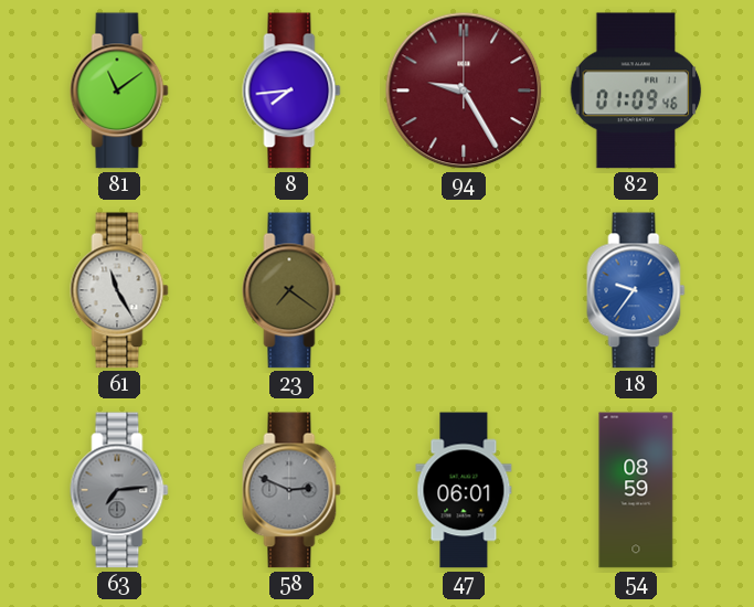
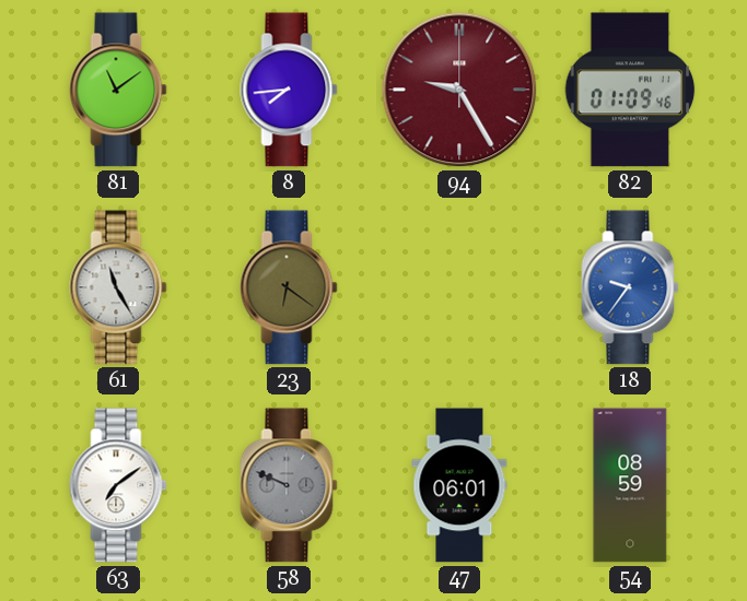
23: 7:21 -> 6:21 (289, 287)
63: 7:14 -> 7:09 (118, 485)
63 dial: grey -> white (118, 485)
58: 2:49 -> 9:49 (289, 485)
